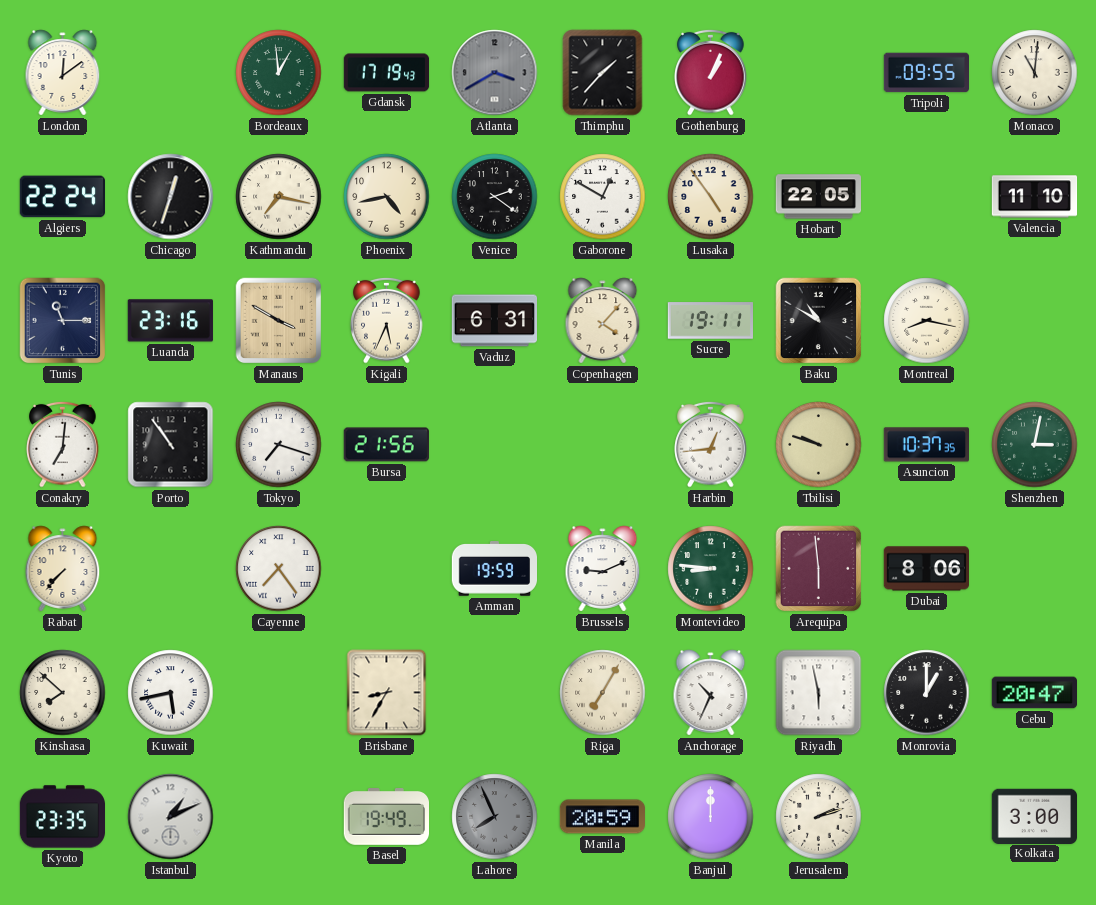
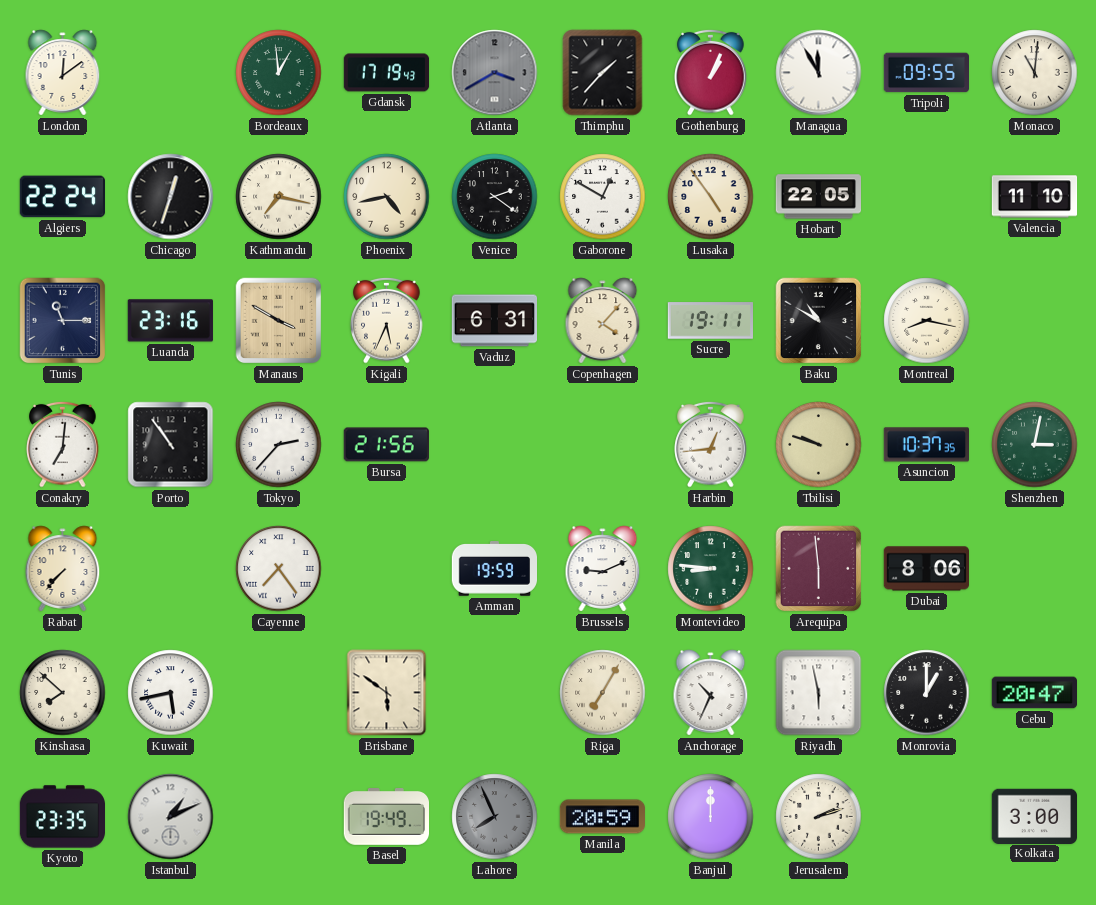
Managua: none -> 11:55 (819, 73)
Tokyo: 7:18 -> 2:37 (279, 445)
Brisbane: 8:35 -> 5:51 (387, 693)
